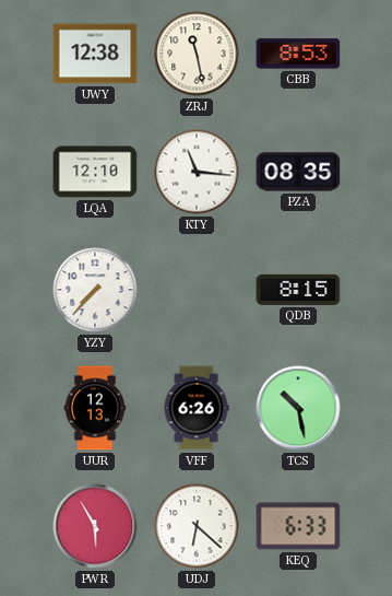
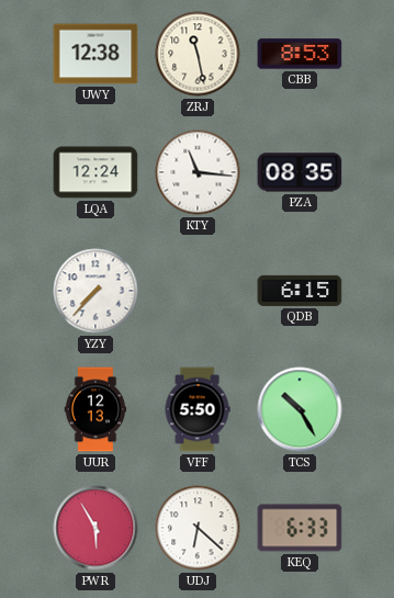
LQA: 12:10 -> 12:24 (95, 172)
QDB: 8:15 -> 6:15 (300, 291)
VFF: 6:26 -> 5:50 (198, 409)
TCS: 10:28 -> 10:25 (300, 409)
